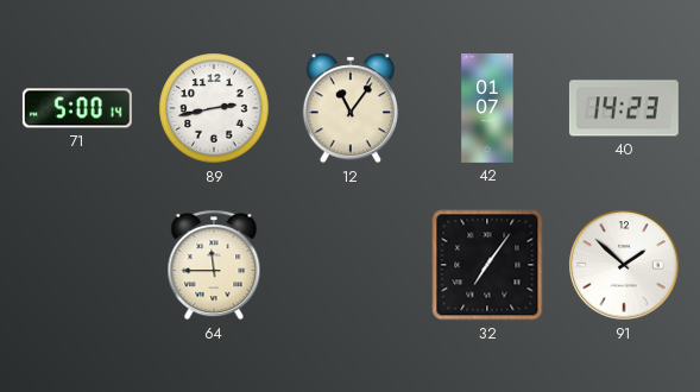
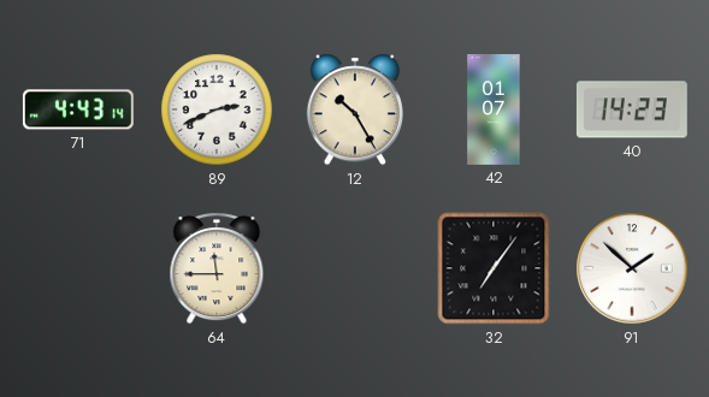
71: 5:00 -> 4:43 (78, 109)
89: 2:43 -> 2:41 (217, 109)
12: 11:06 -> 10:25 (355, 109)
